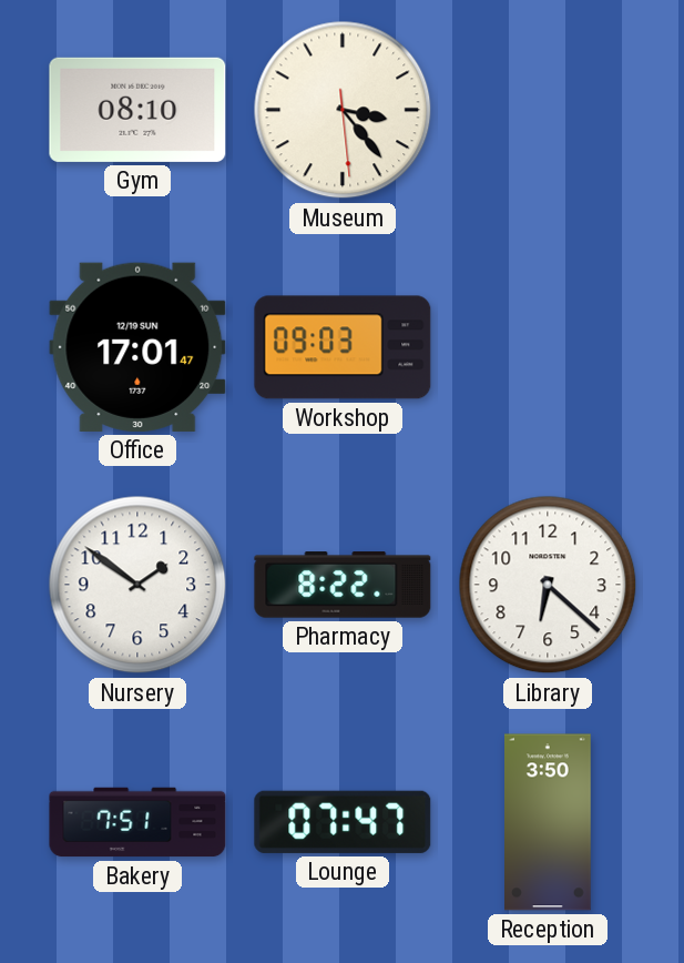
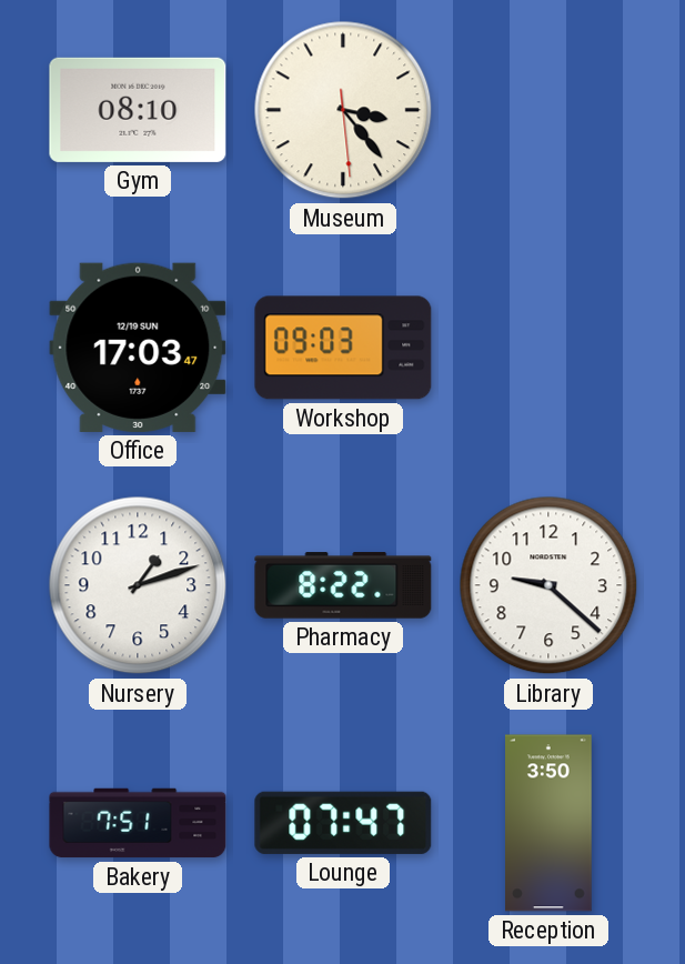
Office: 17:01 -> 17:03 (138, 348)
Nursery: 1:51 -> 1:12 (138, 585)
Library: 6:22 -> 9:22 (548, 585)
